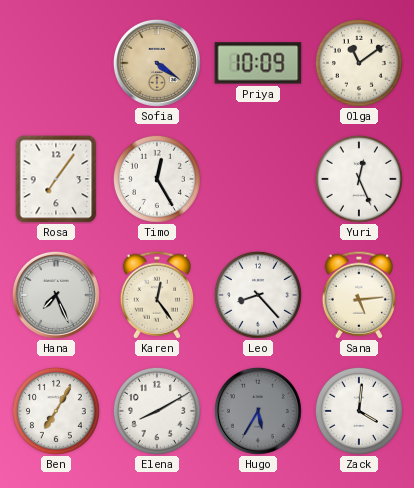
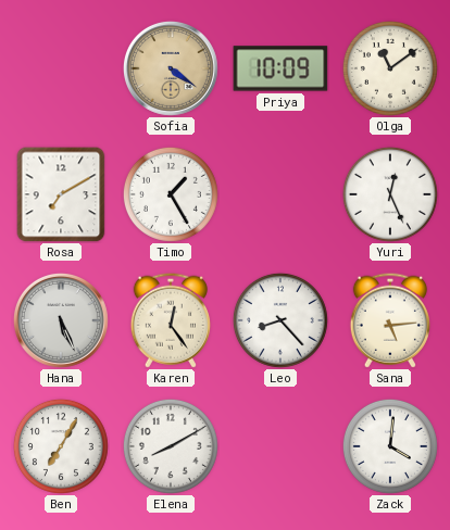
Rosa: 7:06 -> 7:10 (61, 194)
Timo: 12:25 -> 1:25 (171, 194)
Hana: 7:26 -> 5:26 (61, 320)
Hugo: 5:35 -> none (258, 411)
